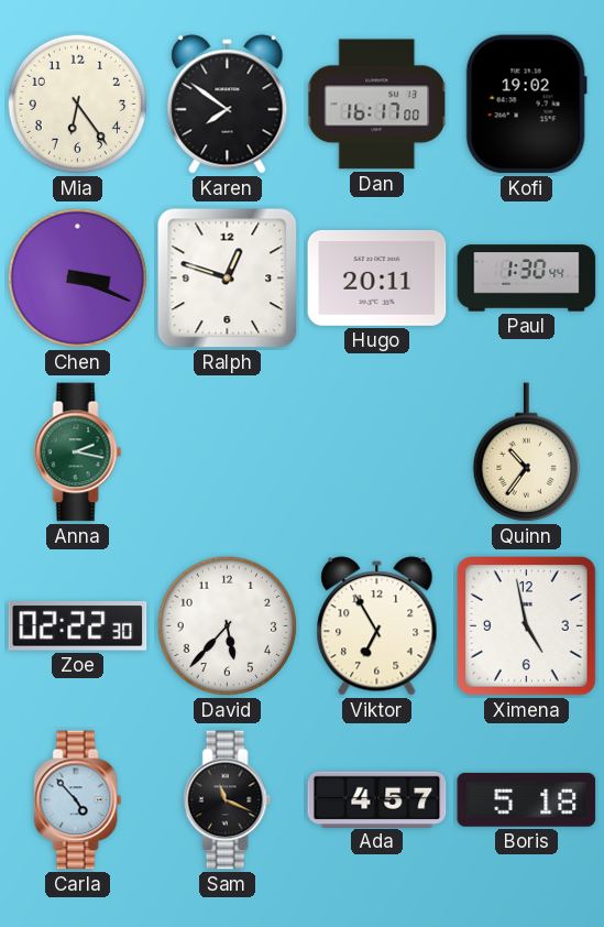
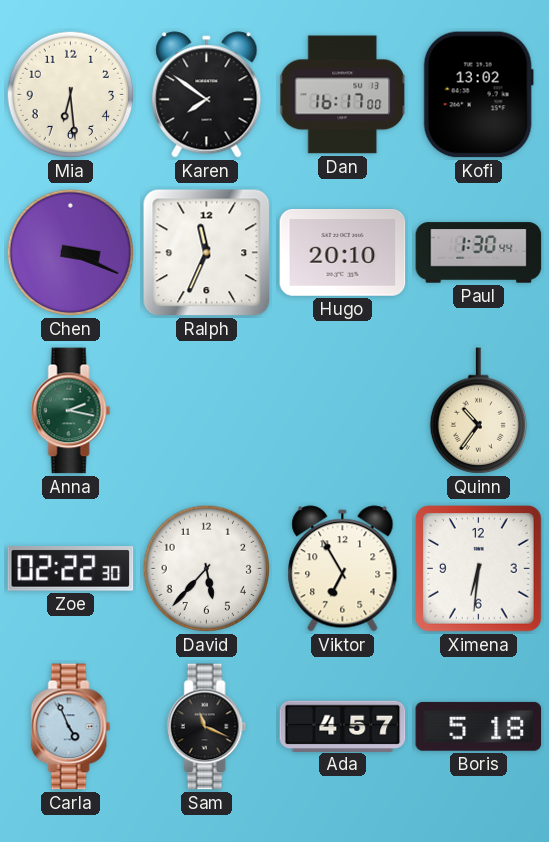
Mia: 6:24 -> 6:29 (71, 95)
Kofi: 19:02 -> 13:02 (478, 95)
Ralph: 12:48 -> 11:34 (207, 253)
Hugo: 20:11 -> 20:10 (343, 253)
Ximena: 4:58 -> 6:31 (479, 569)
Carla: 4:53 -> 4:56 (71, 727)
